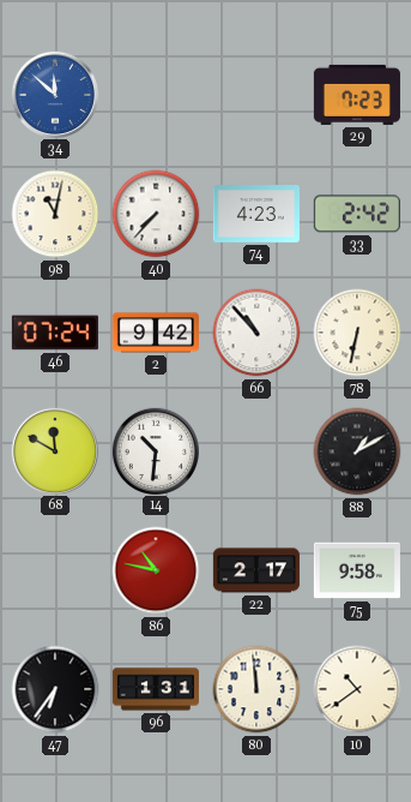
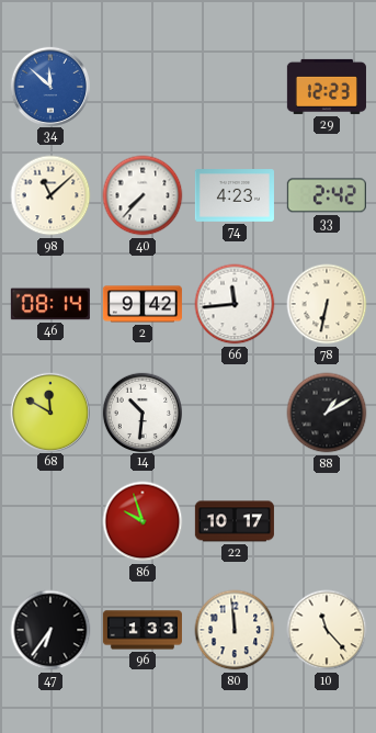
29: 7:23 -> 12:23 (327, 87)
98: 11:02 -> 11:08 (50, 195)
46: 07:24 -> 08:14 (50, 304)
66: 10:53 -> 11:44 (235, 304)
86: 10:47 -> 9:57 (143, 521)
22: 2:17 -> 10:17 (235, 521)
75: 9:58 -> none (357, 570)
96: 1:31 -> 1:33 (143, 630)
10: 10:39 -> 11:23 (327, 630)
